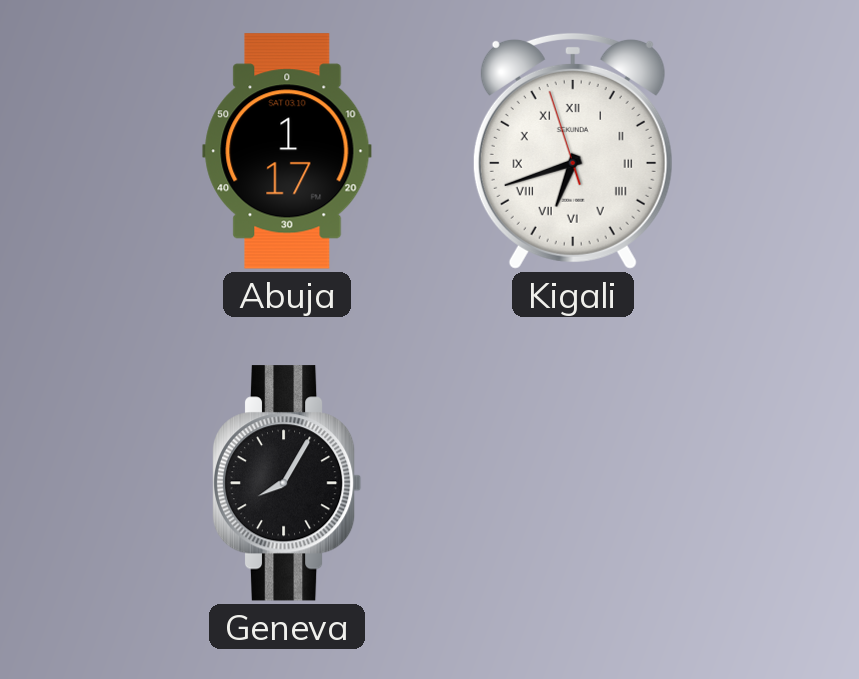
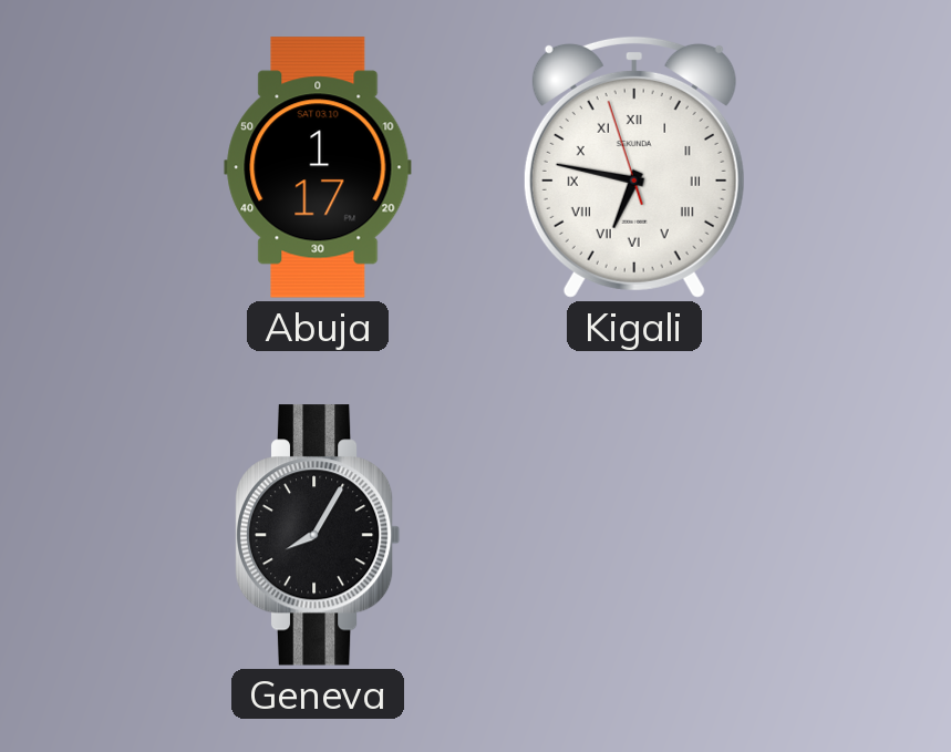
Kigali: 6:41 -> 6:46 (634, 167)
